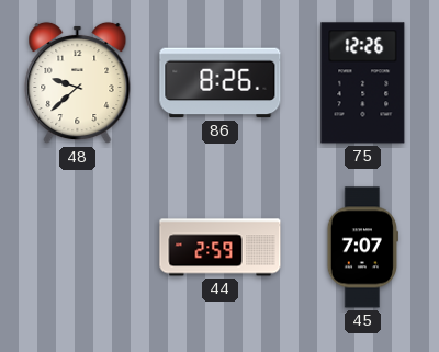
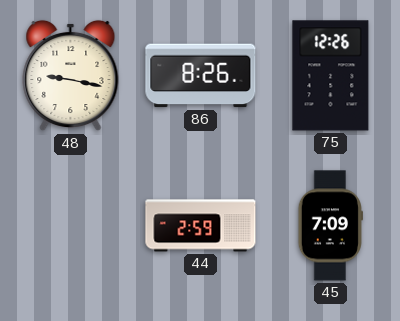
48: 9:38 -> 9:17 (71, 76)
45: 7:07 -> 7:09 (330, 226)
